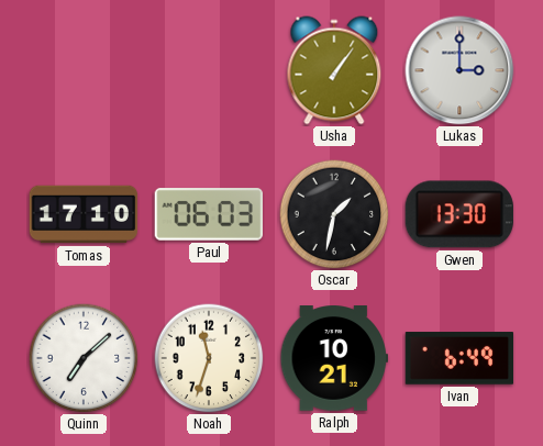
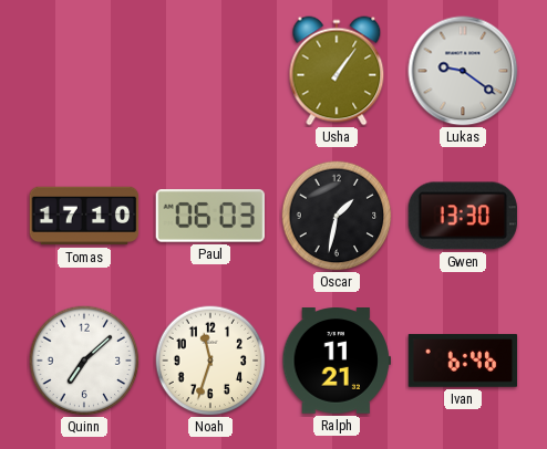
Lukas: 3:00 -> 9:21 (463, 71)
Ralph: 10:21 -> 11:21 (337, 361)
Ivan: 6:49 -> 6:46 (463, 361)
